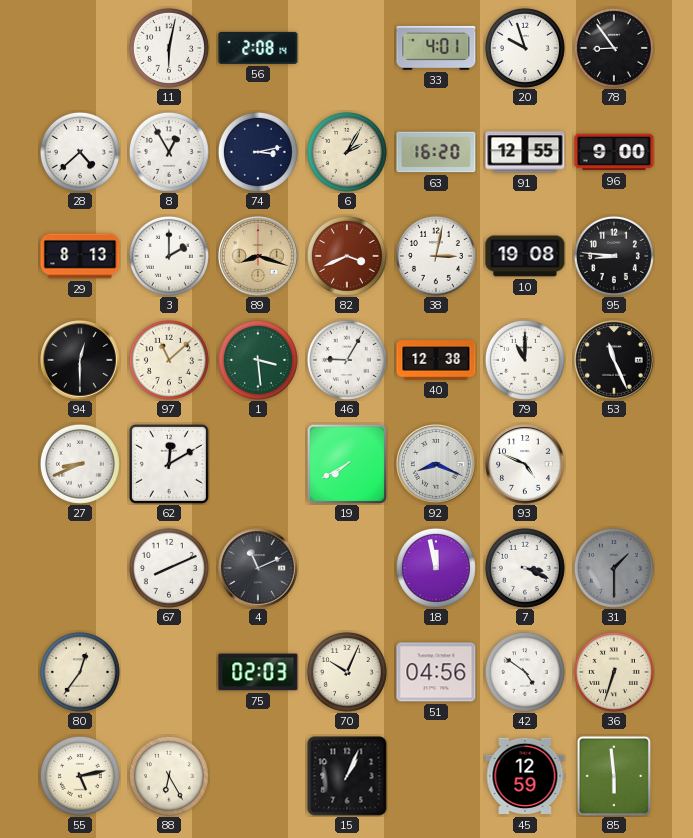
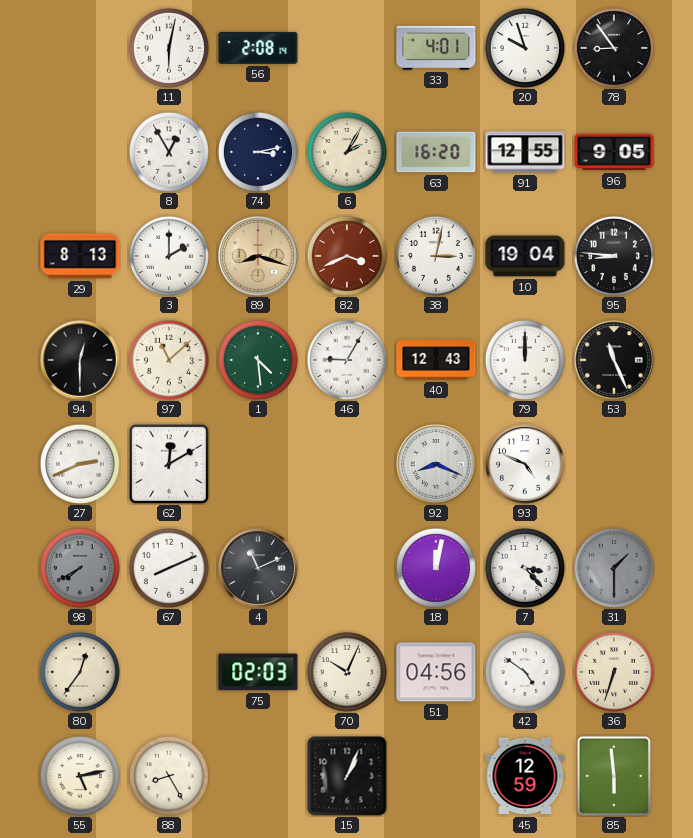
28: 4:38 -> none (80, 152)
96: 9:00 -> 9:05 (614, 152)
10: 19:08 -> 19:04 (525, 256)
1: 3:29 -> 4:29 (258, 360)
40: 12:38 -> 12:43 (436, 360)
79: 11:00 -> 12:00 (525, 360)
27: 8:41 -> 2:41 (80, 464)
19: 7:40 -> none (347, 464)
98: none -> 7:40 (80, 568)
18: 11:58 -> 12:02 (436, 568)
7: 3:19 -> 3:23 (525, 568)
88: 6:25 -> 8:25 (169, 776)
